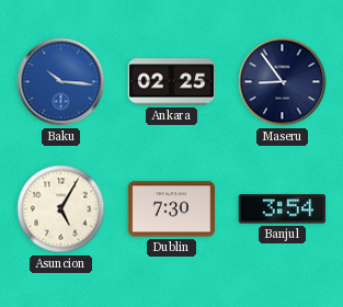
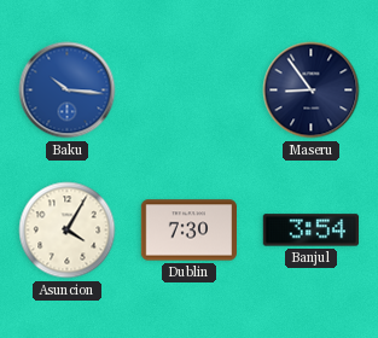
Ankara: 02:25 -> none (171, 82)
Asuncion: 5:05 -> 4:05 (68, 231)
